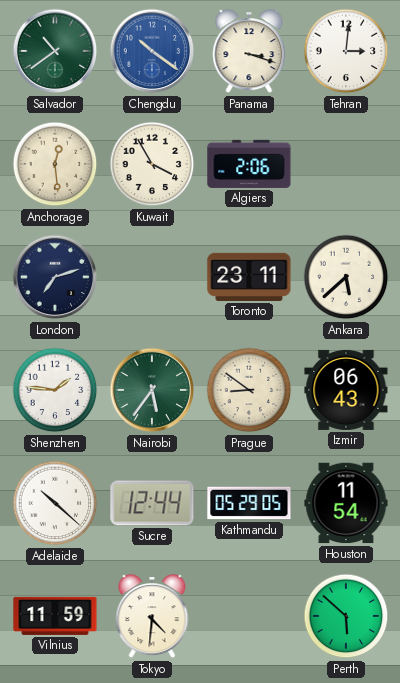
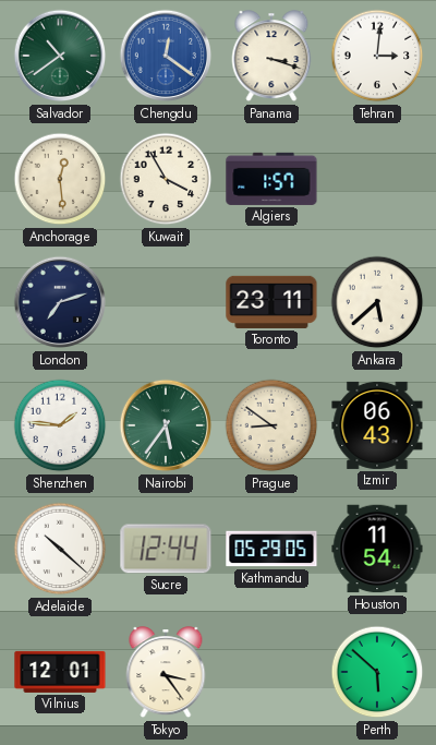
Chengdu: 10:21 -> 12:21 (166, 56)
Algiers: 2:06 -> 1:57 (271, 179)
Vilnius: 11:59 -> 12:01 (60, 672)
Tokyo: 4:31 -> 3:24 (166, 673)
